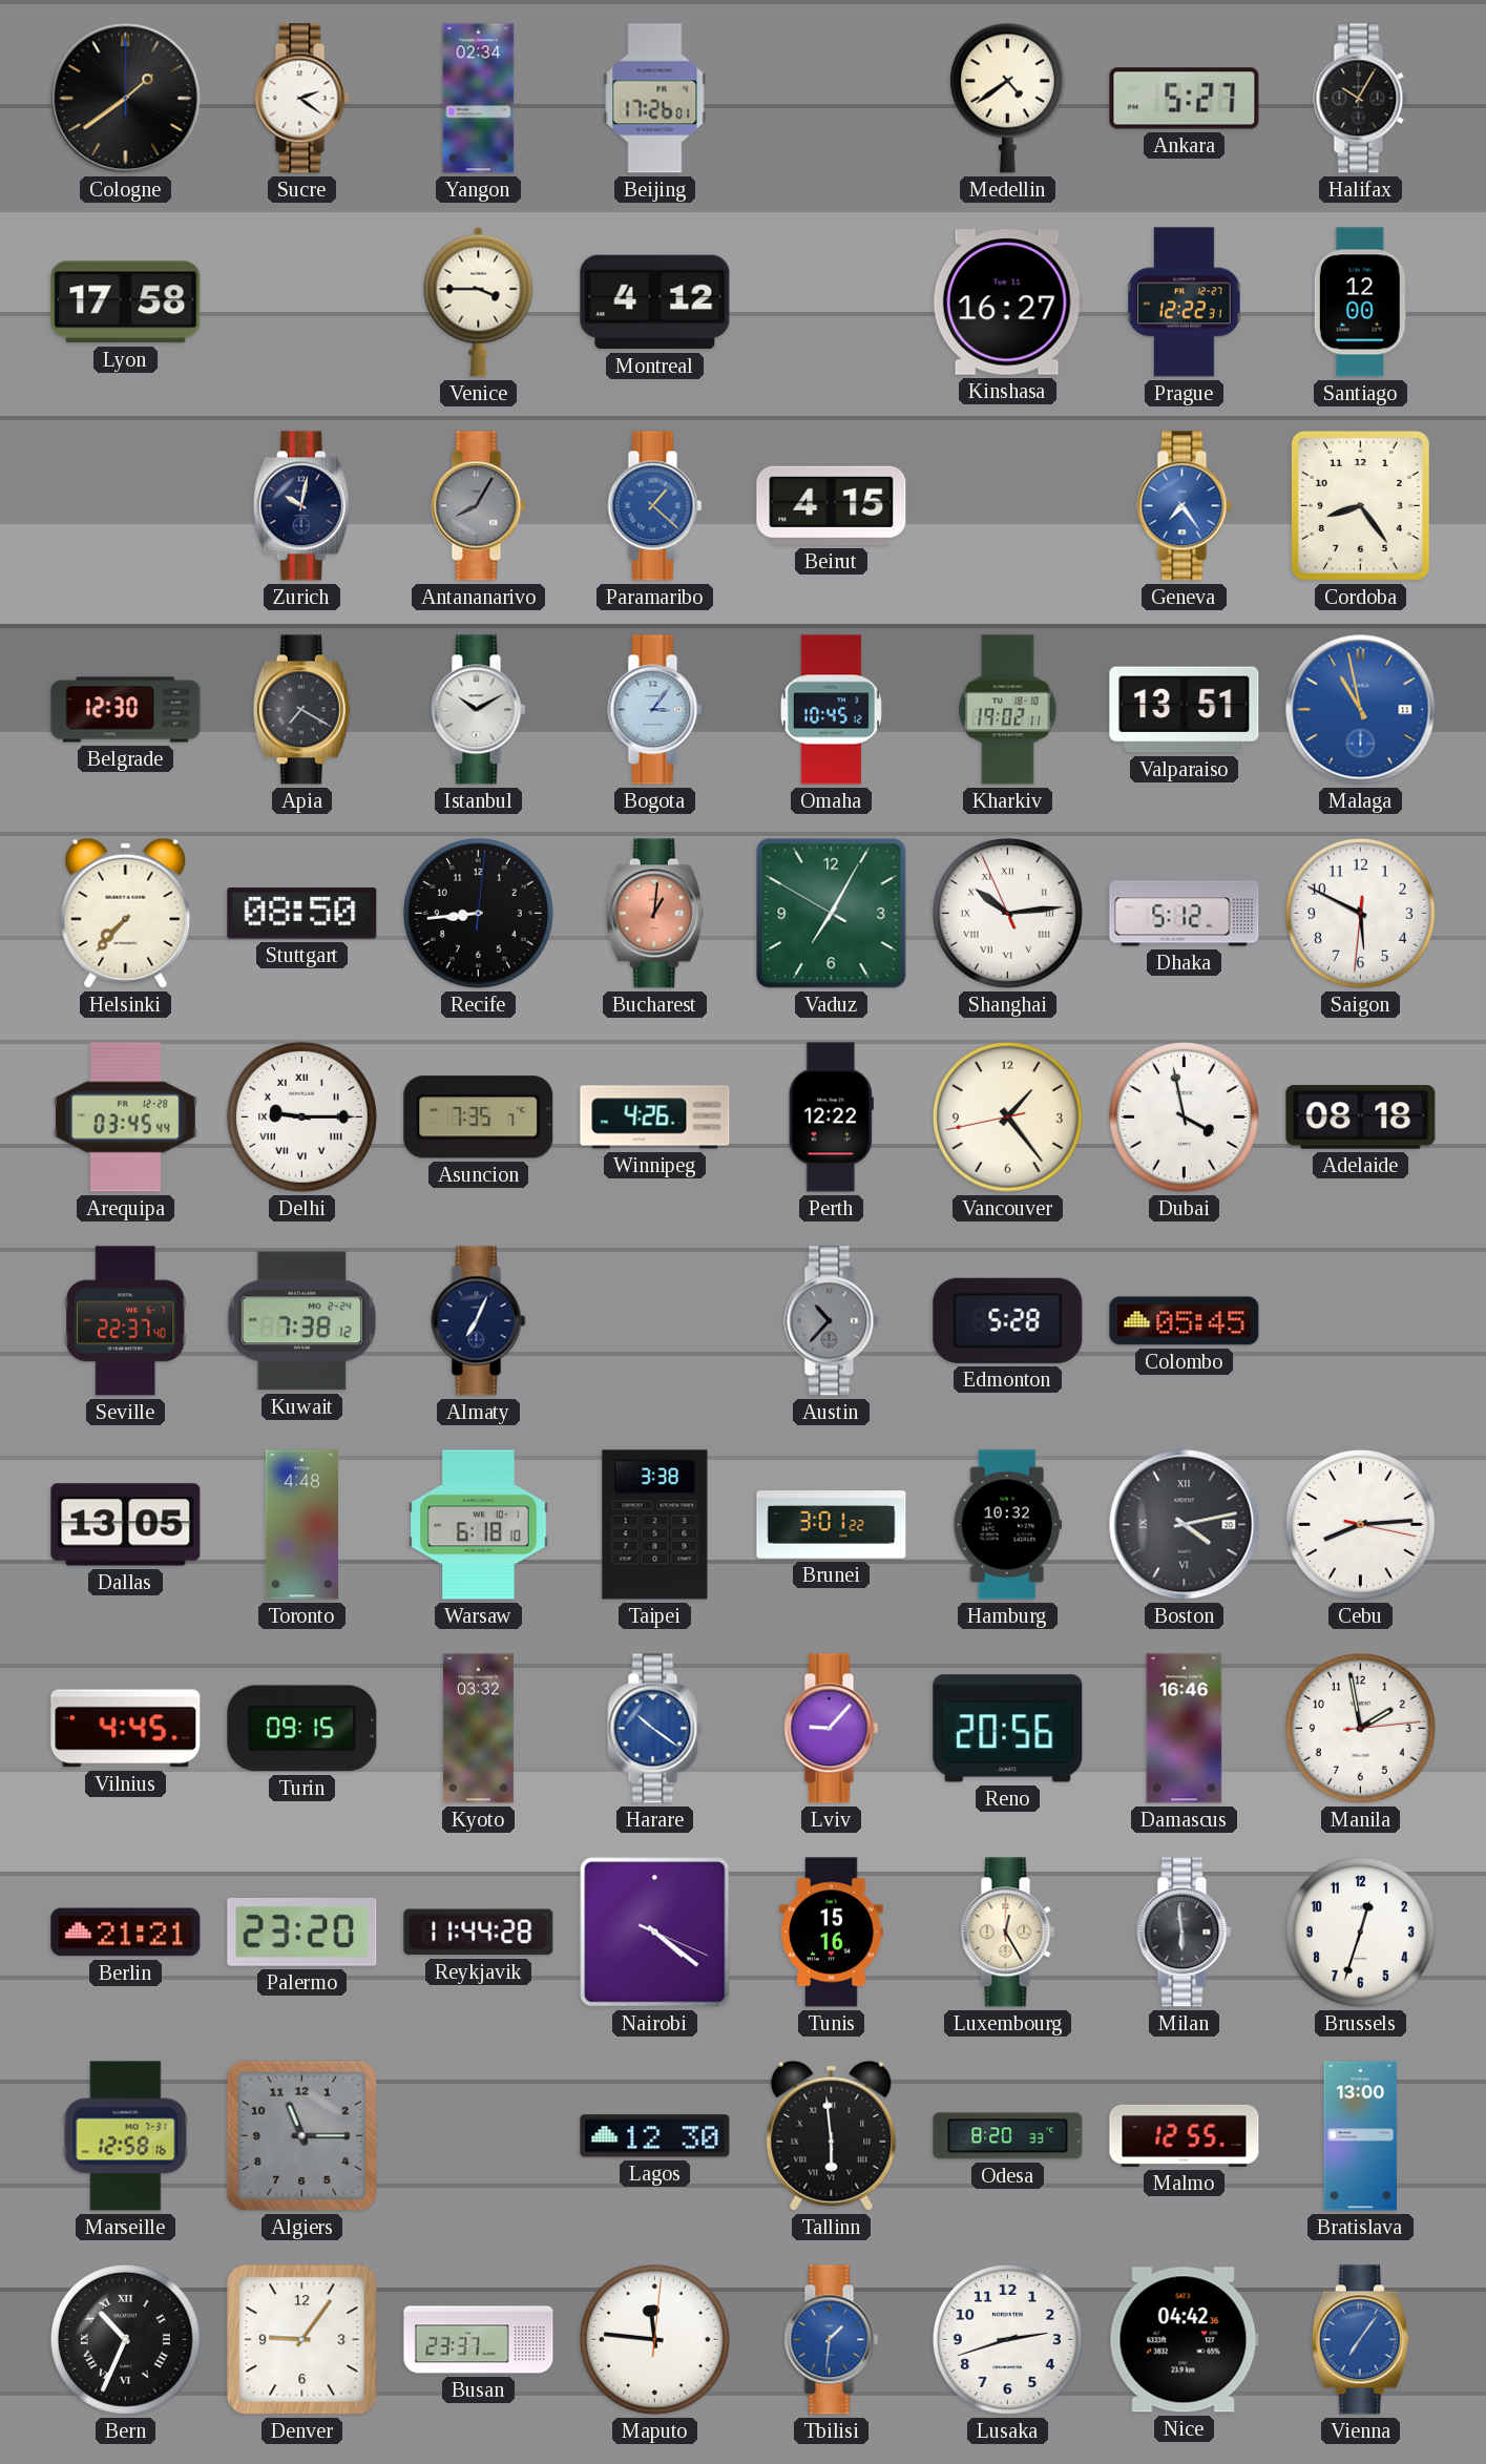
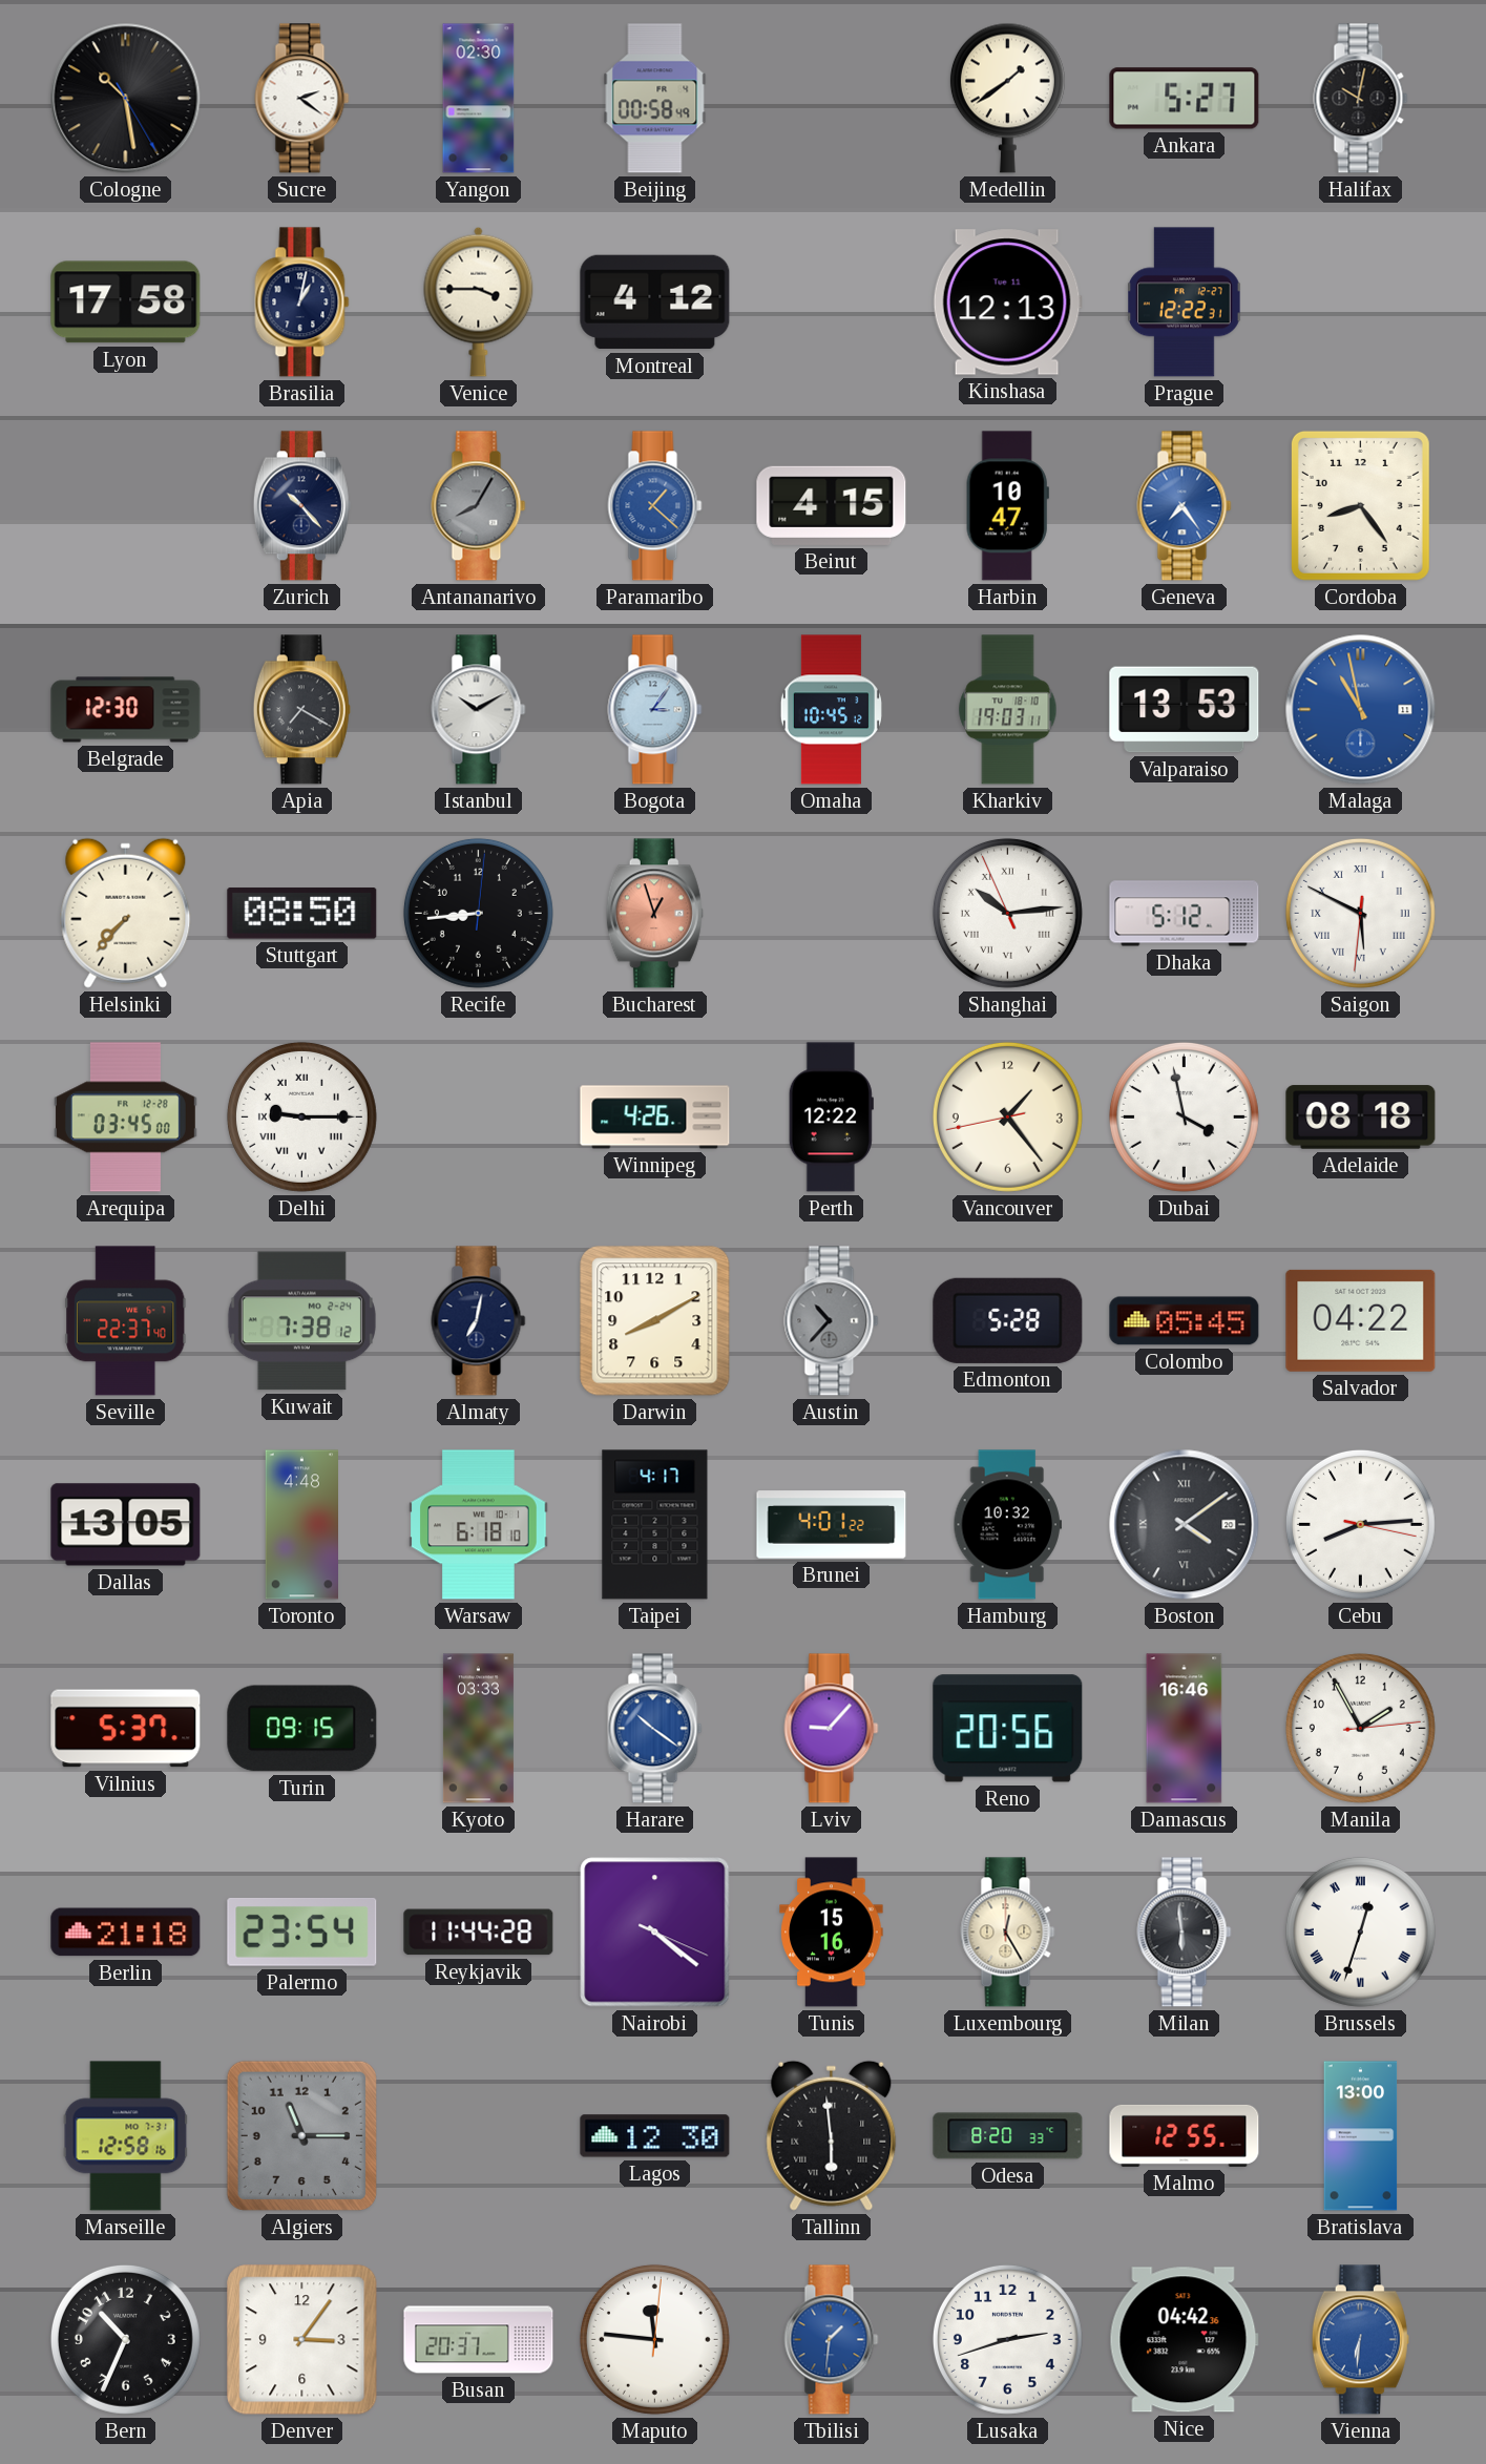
Cologne: 1:39 -> 10:28 (126, 99)
Yangon: 02:34 -> 02:30 (479, 99)
Beijing: 17:26 -> 00:58 (655, 99)
Medellin: 4:39 -> 1:39 (1007, 98)
Halifax: 10:05 -> 10:02 (1361, 99)
Brasilia: none -> 1:02 (302, 302)
Kinshasa: 16:27 -> 12:13 (1007, 302)
Santiago: 12:00 -> none (1360, 302)
Zurich: 10:02 -> 10:23 (301, 506)
Harbin: none -> 10:47 (1007, 506)
Kharkiv: 19:02 -> 19:03 (1008, 710)
Valparaiso: 13:51 -> 13:53 (1185, 710)
Bucharest: 1:01 -> 12:57 (654, 914)
Vaduz: 7:04 -> none (832, 914)
Saigon numerals: Arabic -> Roman (1360, 913)
Arequipa: 03:45:44 -> 03:45:00 (125, 1118)
Asuncion: 7:35 -> none (479, 1118)
Almaty: 7:04 -> 7:02 (479, 1321)
Darwin: none -> 8:10 (655, 1321)
Salvador: none -> 04:22 (1361, 1320)
Taipei: 3:38 -> 4:17 (655, 1525)
Brunei: 3:01 -> 4:01 (832, 1525)
Boston: 4:13 -> 4:09 (1185, 1525)
Vilnius: 4:45 -> 5:37 (126, 1729)
Kyoto: 03:32 -> 03:33 (478, 1729)
Manila: 1:58 -> 1:55 (1360, 1728)
Berlin: 21:21 -> 21:18 (126, 1933)
Palermo: 23:20 -> 23:54 (302, 1931)
Brussels numerals: Arabic -> Roman (1360, 1931)
Bern numerals: Roman -> Arabic (125, 2339)
Denver: 9:06 -> 3:06 (302, 2340)
Busan: 23:37 -> 20:37 (479, 2340)
Vienna: 7:06 -> 6:31 (1360, 2340)
